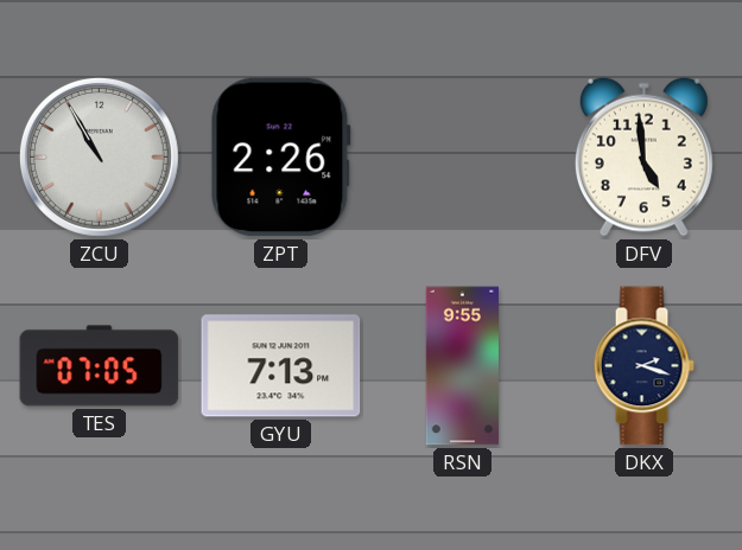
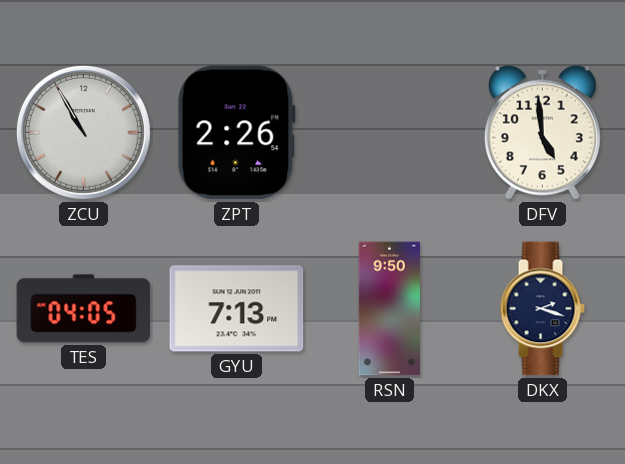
TES: 07:05 -> 04:05 (84, 309)
RSN: 9:55 -> 9:50 (389, 309)
